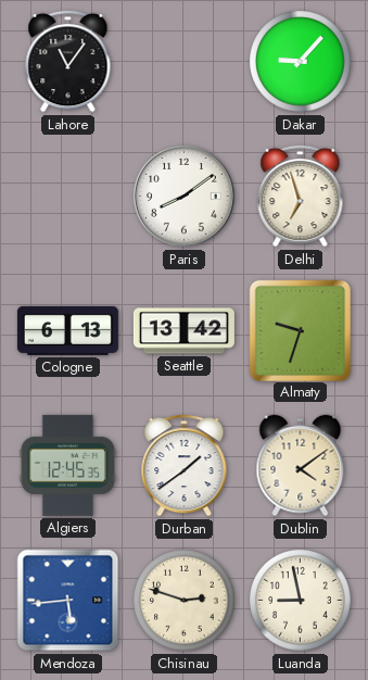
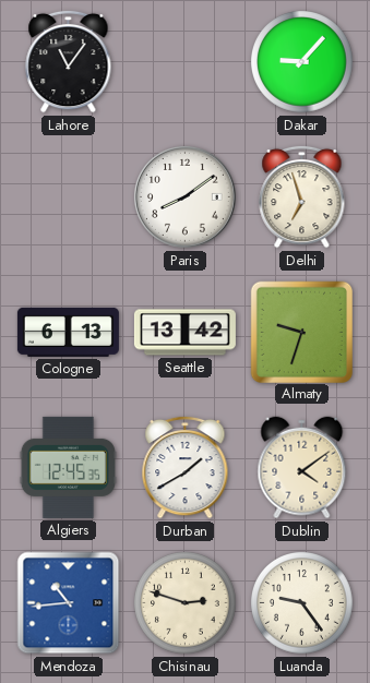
Durban: 1:39 -> 1:40 (186, 467)
Mendoza: 5:44 -> 10:44 (69, 603)
Luanda: 8:58 -> 9:24 (302, 603)
